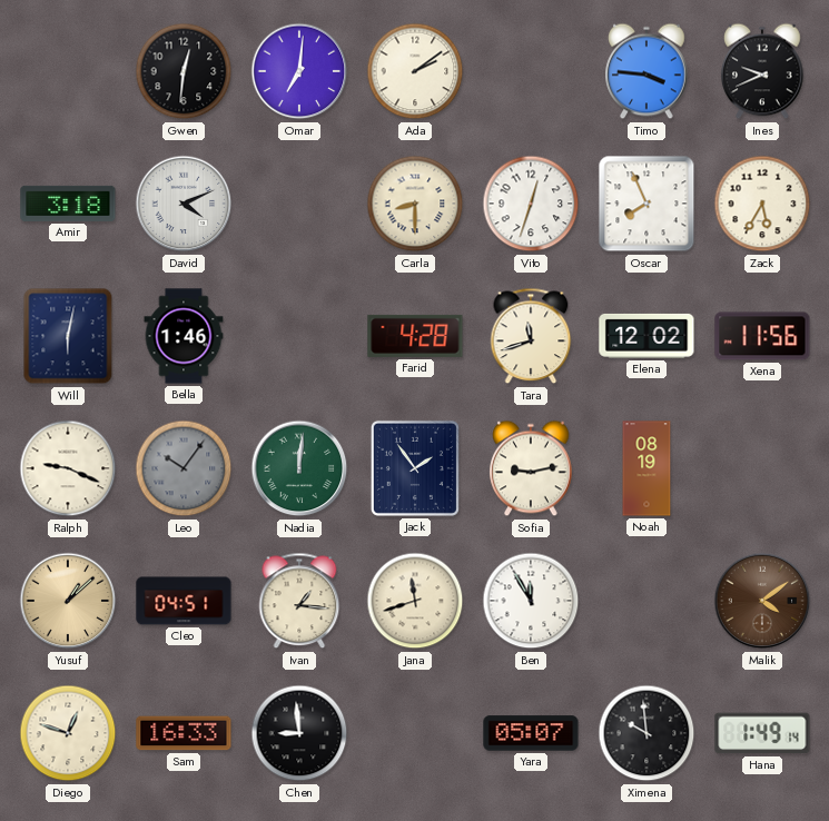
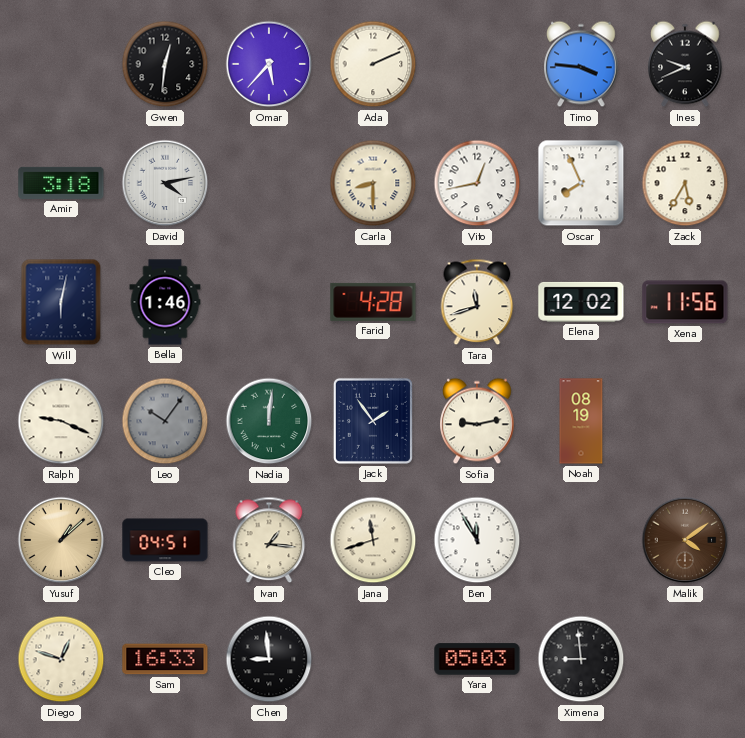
Omar: 7:01 -> 5:37 (269, 64)
Ada: 2:09 -> 2:11 (373, 64)
David: 4:11 -> 4:13 (165, 183)
Vito: 12:33 -> 12:43 (477, 183)
Yara: 05:07 -> 05:03 (477, 659)
Ximena: 9:59 -> 8:59 (581, 659)
Hana: 1:49 -> none (762, 733)
